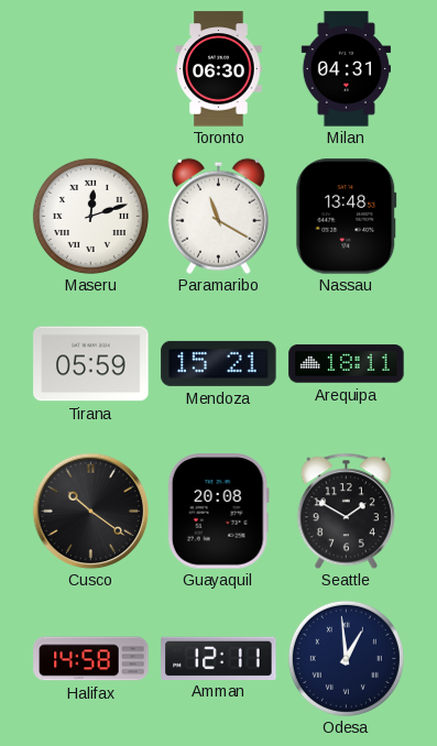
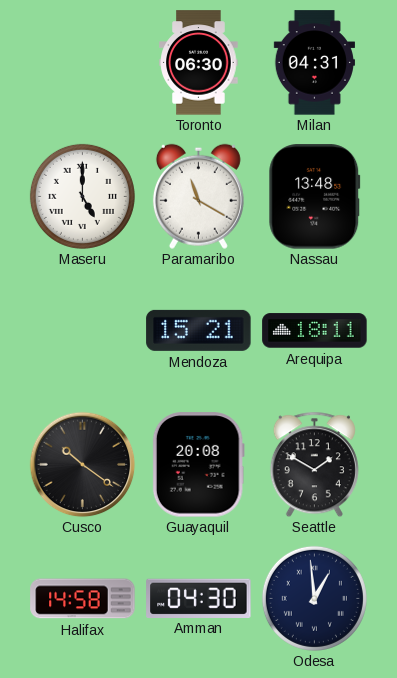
Maseru: 12:12 -> 5:00 (82, 196)
Tirana: 05:59 -> none (91, 364)
Amman: 12:11 -> 04:30 (199, 598)
